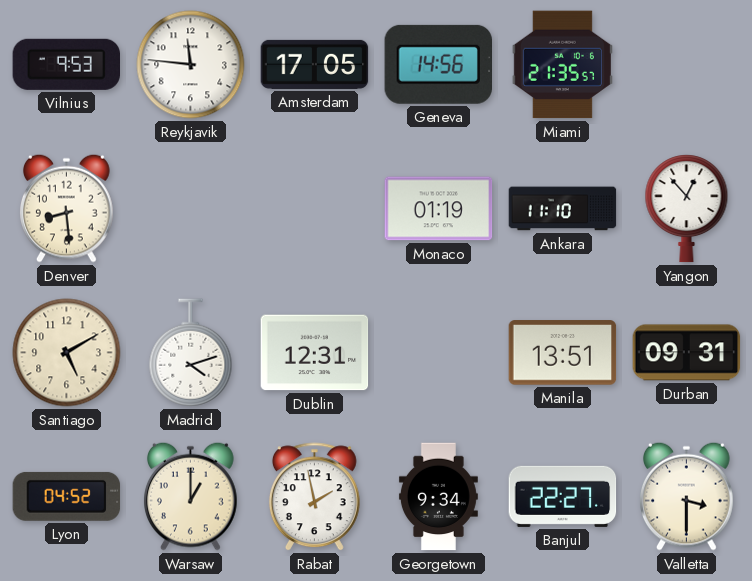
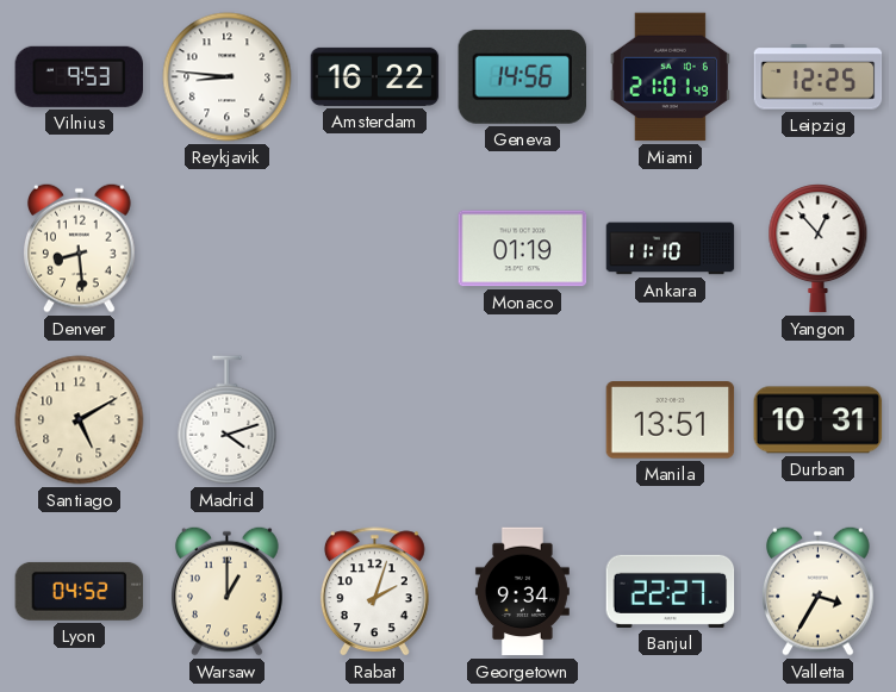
Reykjavik: 11:46 -> 8:46 (228, 77)
Amsterdam: 17:05 -> 16:22 (375, 76)
Miami: 21:35 -> 21:01 (670, 77)
Leipzig: none -> 12:25 (819, 77)
Dublin: 12:31 -> none (315, 353)
Durban: 09:31 -> 10:31 (819, 420)
Rabat: 1:58 -> 2:03 (374, 592)
Valletta: 3:30 -> 3:35 (819, 591)
